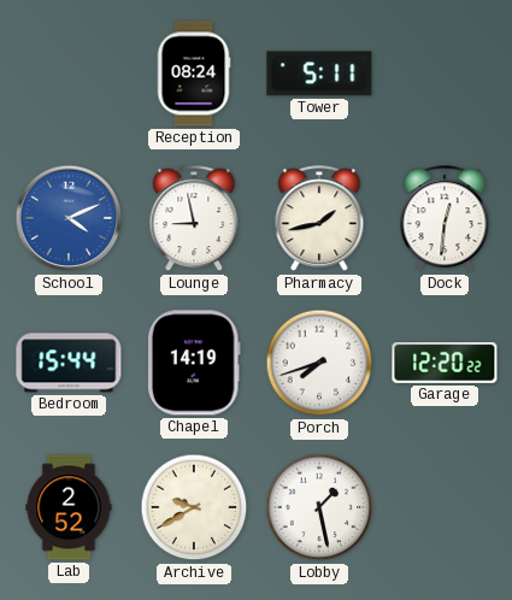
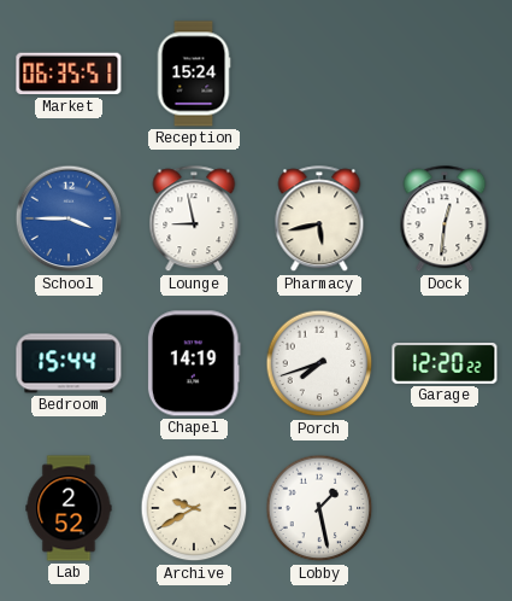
Market: none -> 06:35 (69, 74)
Reception: 08:24 -> 15:24 (194, 74)
Tower: 5:11 -> none (319, 73)
School: 4:11 -> 3:45 (69, 218)
Pharmacy: 1:43 -> 5:43 (319, 220)
